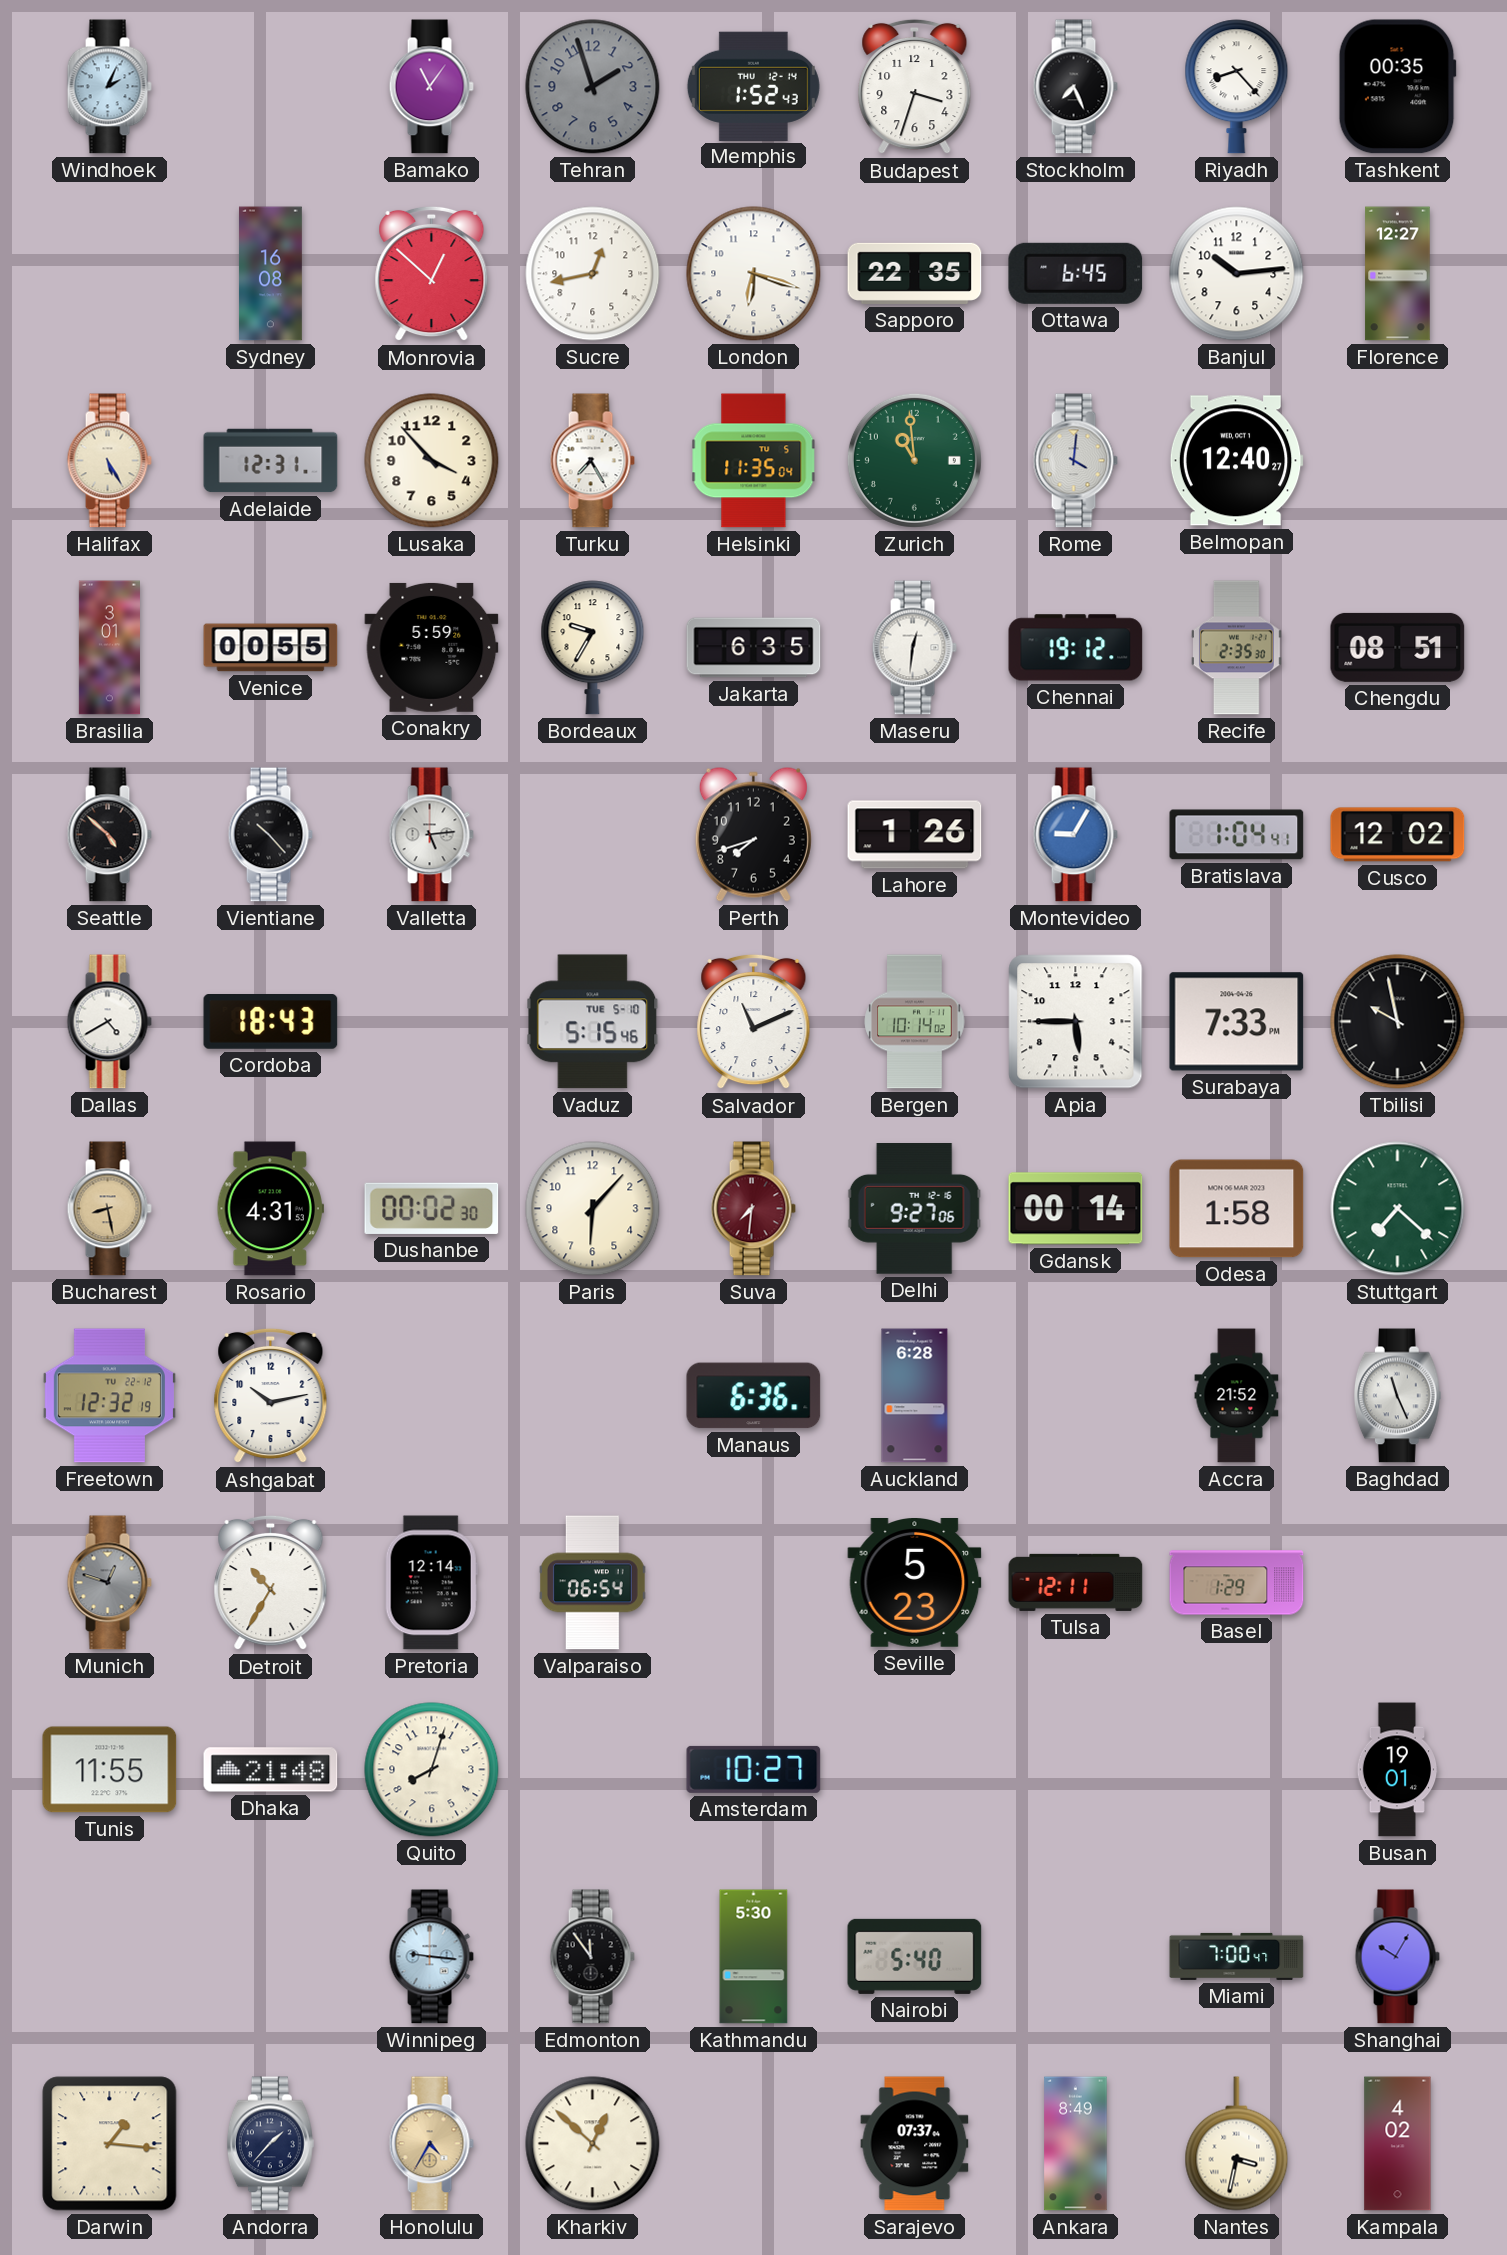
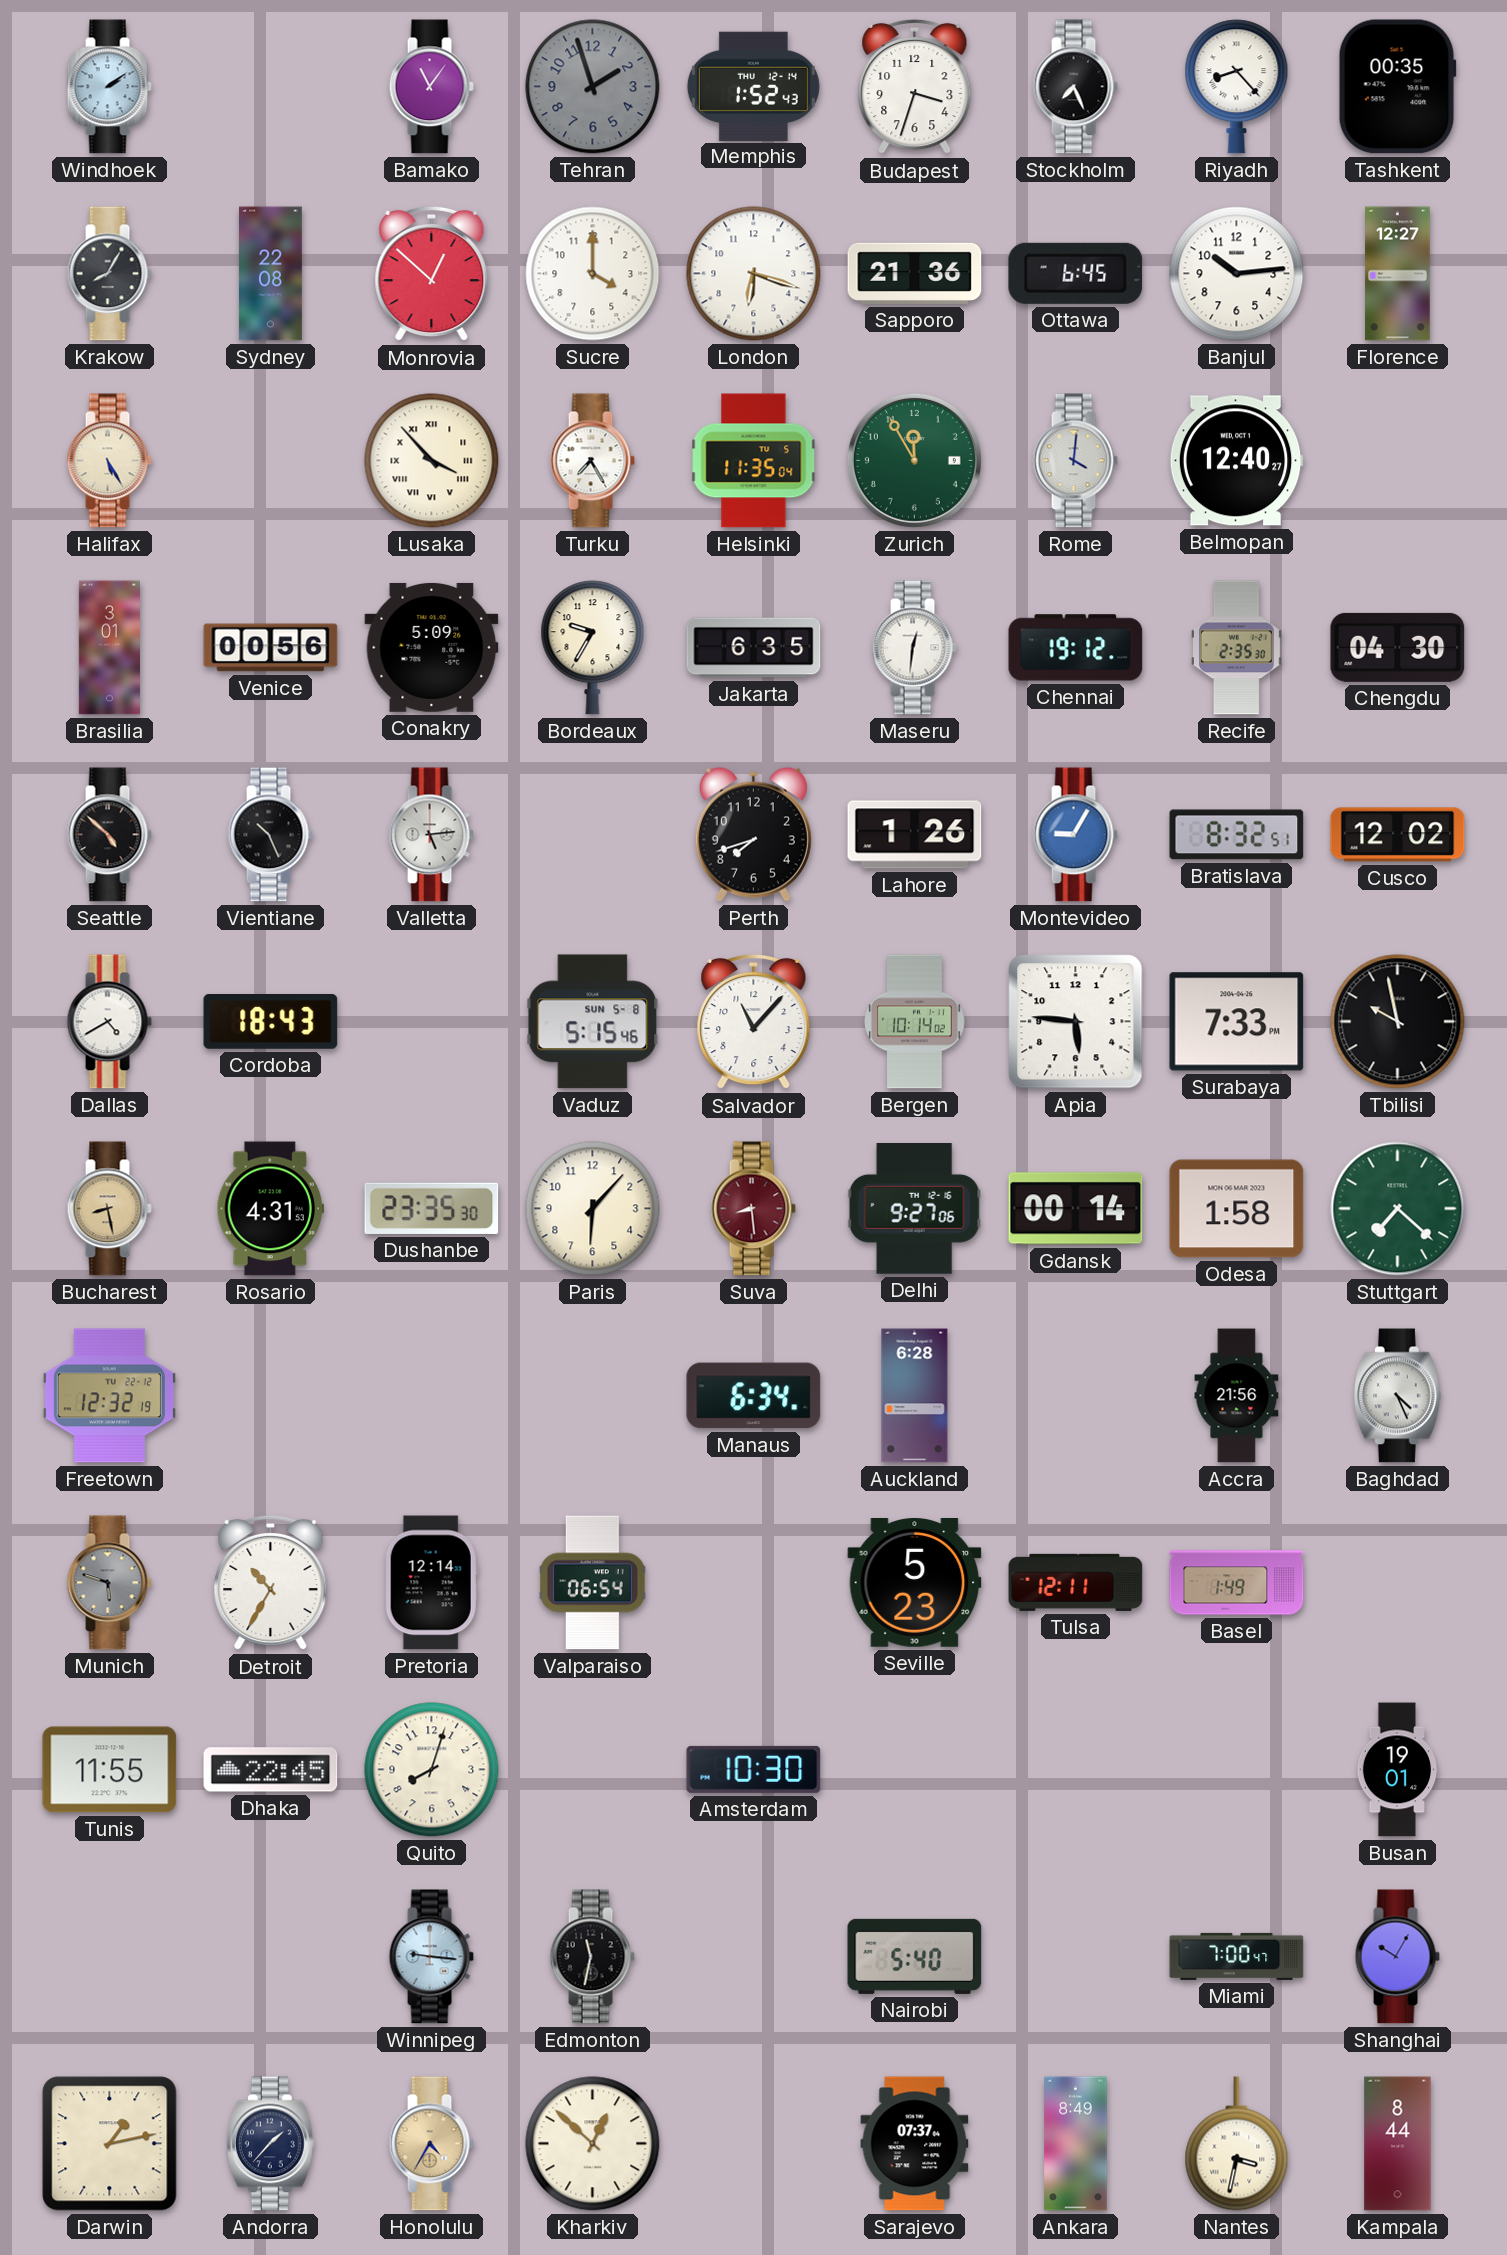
Windhoek: 2:04 -> 2:09 (109, 87)
Krakow: none -> 8:05 (109, 274)
Sydney: 16:08 -> 22:08 (270, 274)
Sucre: 12:43 -> 4:00 (593, 274)
Sapporo: 22:35 -> 21:36 (915, 273)
Adelaide: 12:31 -> none (271, 461)
Lusaka numerals: Arabic -> Roman (432, 461)
Zurich: 10:59 -> 11:55 (914, 460)
Venice: 00:55 -> 00:56 (271, 648)
Conakry: 5:59 -> 5:09 (432, 647)
Chengdu: 08:51 -> 04:30 (1398, 647)
Vientiane: 10:23 -> 10:26 (270, 835)
Bratislava: 1:04 -> 8:32 (1237, 835)
Vaduz date: TUE 5-10 -> SUN 5-8 (593, 1022)
Salvador: 11:11 -> 11:07 (754, 1022)
Apia: 5:45 -> 5:46 (1076, 1022)
Dushanbe: 00:02 -> 23:35 (432, 1208)
Suva: 7:31 -> 8:29 (753, 1209)
Ashgabat: 10:13 -> none (271, 1396)
Manaus: 6:36 -> 6:34 (754, 1396)
Accra: 21:52 -> 21:56 (1237, 1396)
Baghdad: 11:26 -> 4:26 (1397, 1396)
Munich: 12:48 -> 5:48 (109, 1583)
Basel: 1:29 -> 1:49 (1237, 1583)
Dhaka: 21:48 -> 22:45 (271, 1770)
Amsterdam: 10:27 -> 10:30 (754, 1769)
Edmonton: 11:54 -> 11:32 (592, 1957)
Kathmandu: 5:30 -> none (754, 1957)
Darwin: 1:16 -> 1:13 (110, 2144)
Kampala: 4:02 -> 8:44 (1398, 2144)
